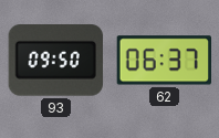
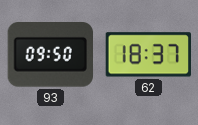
62: 06:37 -> 18:37 (149, 55)
